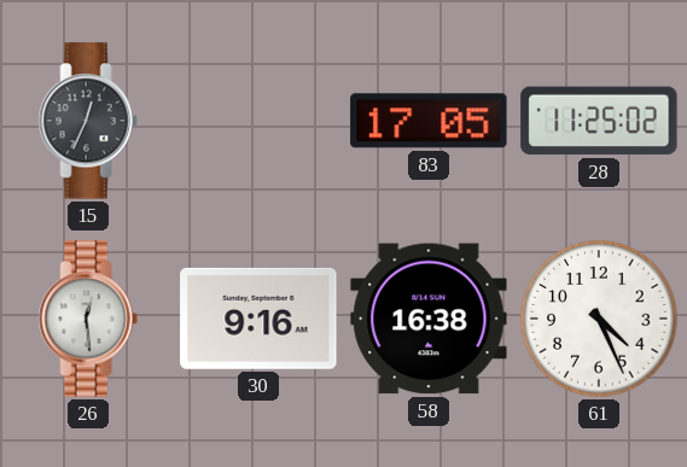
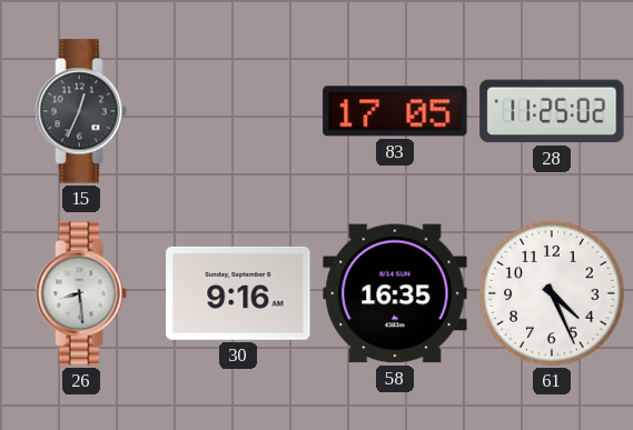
26: 12:29 -> 8:29 (81, 293)
58: 16:38 -> 16:35 (395, 293)
